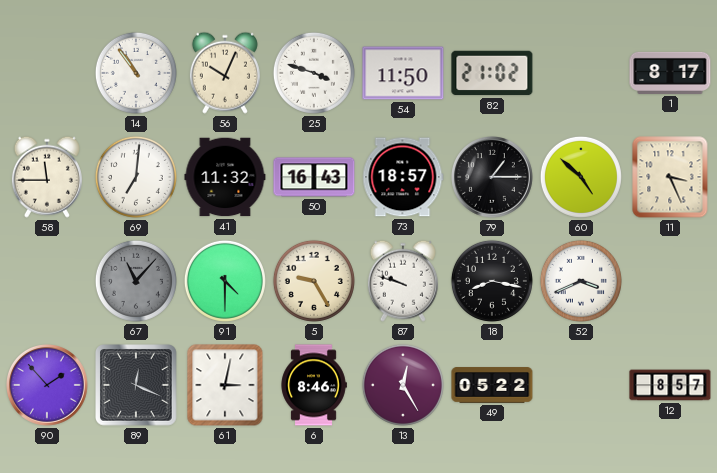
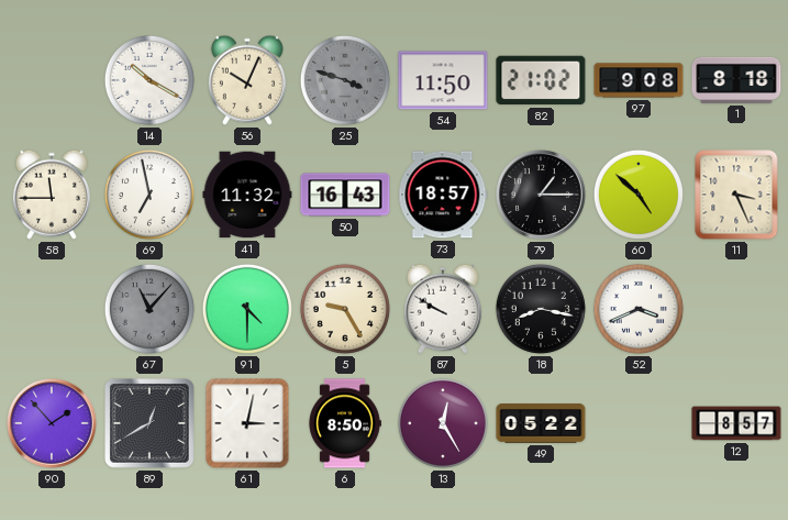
14: 10:54 -> 10:20 (149, 80)
25 dial: white -> grey (345, 80)
97: none -> 9:08 (639, 80)
1: 8:17 -> 8:18 (736, 80)
69: 7:01 -> 6:58 (149, 195)
87: 9:48 -> 9:50 (443, 309)
89: 12:19 -> 12:40 (151, 424)
6: 8:46 -> 8:50 (345, 423)
